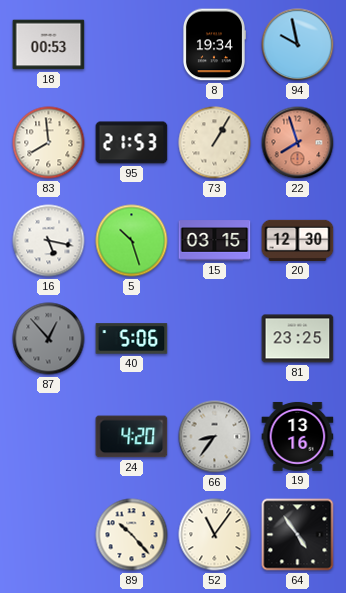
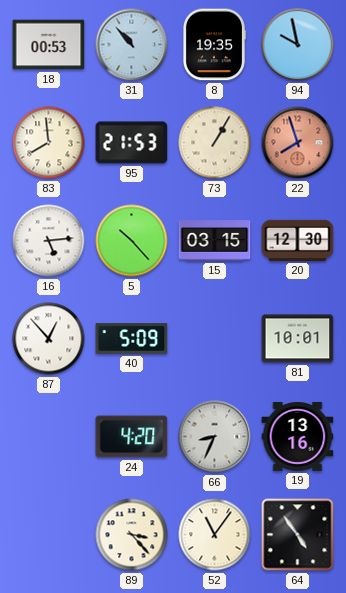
31: none -> 10:53 (132, 45)
8: 19:34 -> 19:35 (214, 45)
16: 5:17 -> 5:14 (49, 241)
5: 10:27 -> 10:23 (132, 241)
87 dial: grey -> white (49, 339)
40: 5:06 -> 5:09 (132, 339)
81: 23:25 -> 10:01 (298, 339)
66: 8:36 -> 8:34 (215, 437)
89: 10:23 -> 3:23 (132, 535)
